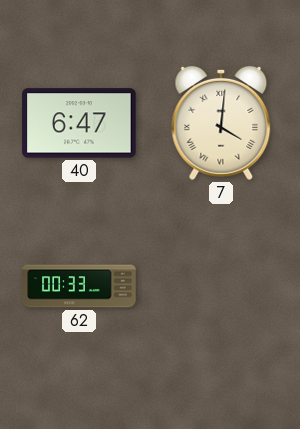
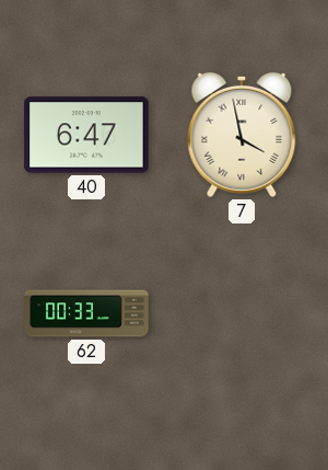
7: 4:01 -> 3:58 (242, 135)
